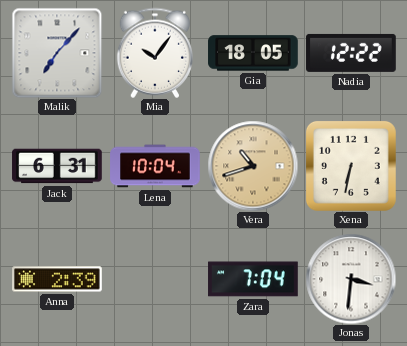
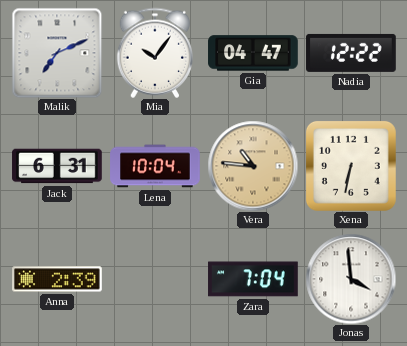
Malik: 7:07 -> 7:11 (57, 53)
Gia: 18:05 -> 04:47 (253, 53)
Vera: 10:42 -> 10:46 (253, 166)
Jonas: 3:31 -> 3:59 (351, 279)
